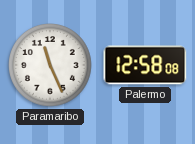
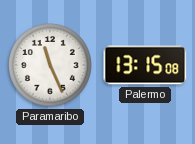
Palermo: 12:58 -> 13:15 (145, 65)
